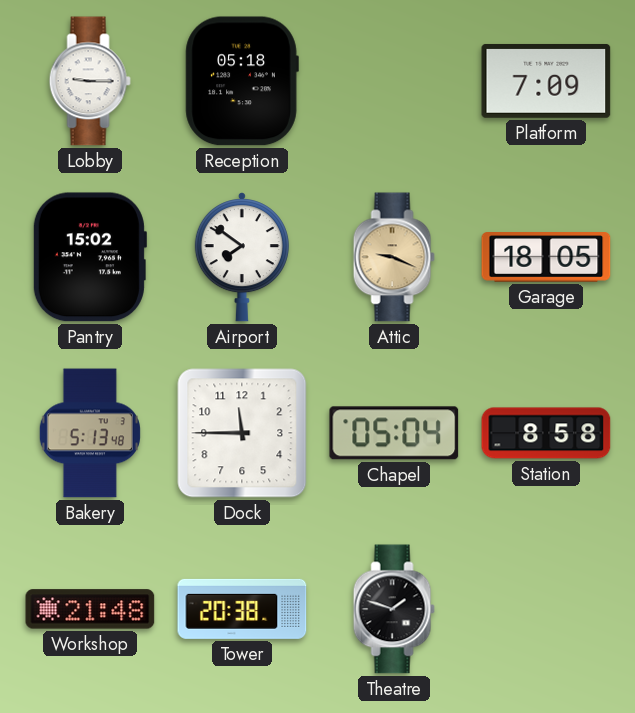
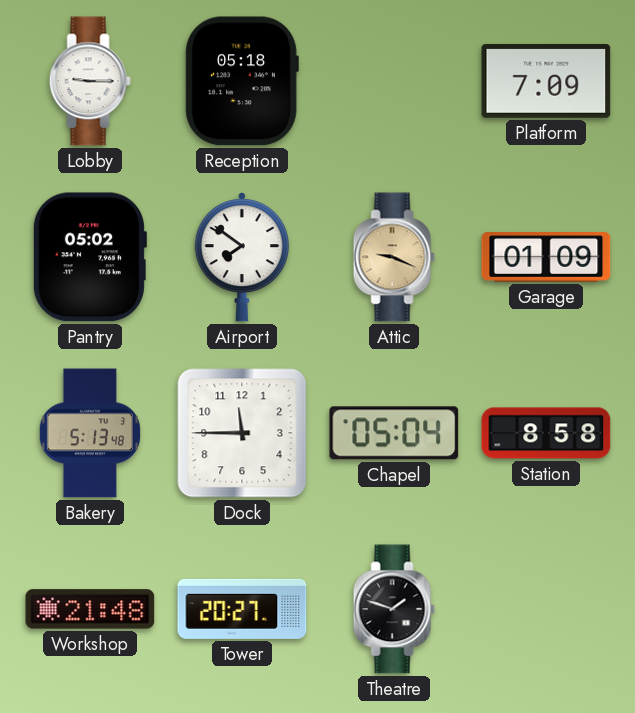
Pantry: 15:02 -> 05:02 (89, 257)
Garage: 18:05 -> 01:09 (546, 258)
Tower: 20:38 -> 20:27 (242, 609)
